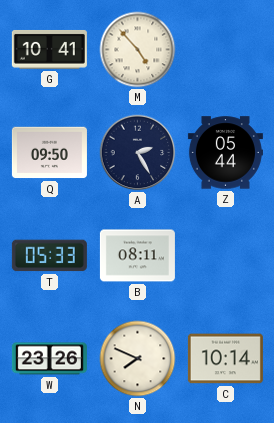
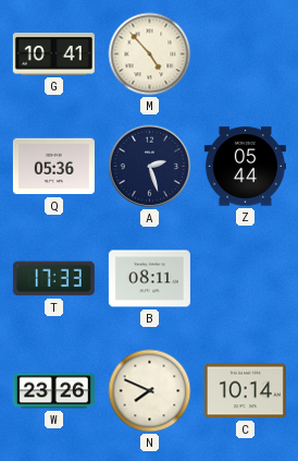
Q: 09:50 -> 05:36 (53, 167)
A: 2:25 -> 2:27 (150, 167)
T: 05:33 -> 17:33 (53, 279)
